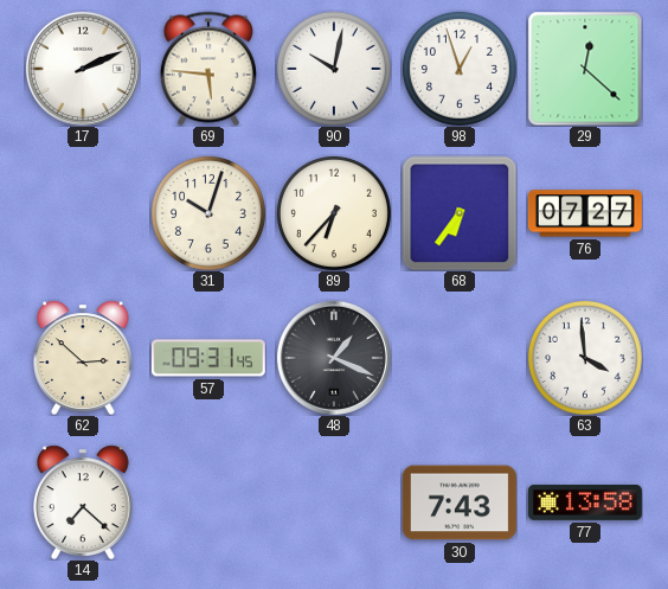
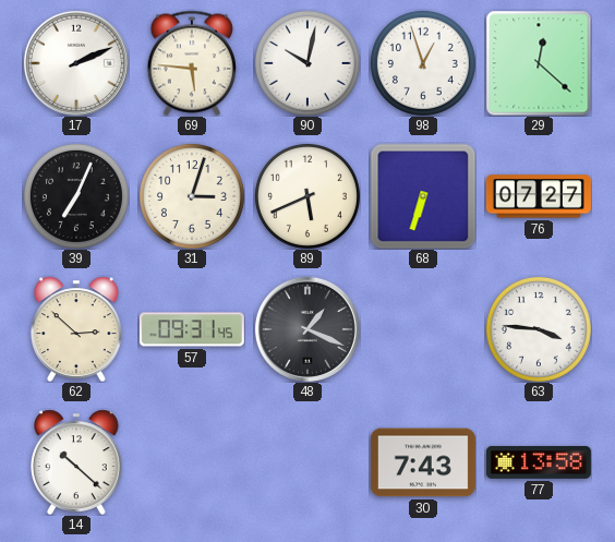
39: none -> 7:04 (76, 196)
31: 10:03 -> 3:03 (192, 196)
89: 6:37 -> 5:41 (307, 196)
68: 6:36 -> 6:33 (423, 196)
63: 3:59 -> 3:46 (539, 329)
14: 7:22 -> 10:22 (77, 462)
